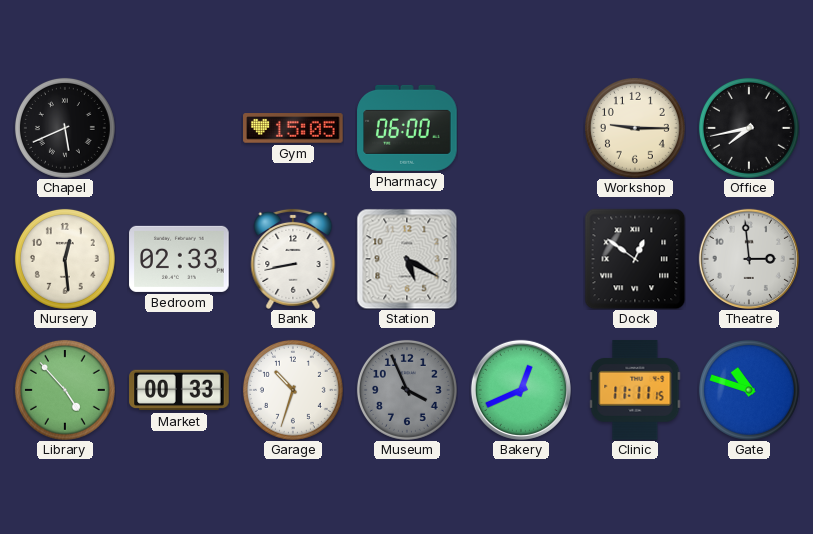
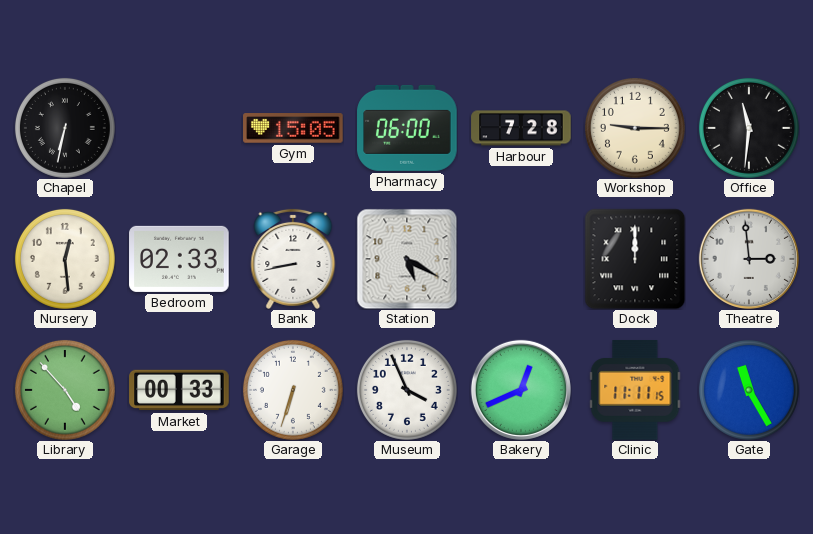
Chapel: 5:41 -> 6:32 (65, 128)
Harbour: none -> 7:28 (521, 128)
Office: 7:43 -> 11:31 (749, 128)
Dock: 12:51 -> 12:00 (635, 259)
Garage: 10:33 -> 6:33 (293, 390)
Museum dial: grey -> white (407, 390)
Gate: 10:48 -> 11:25 (749, 390)
